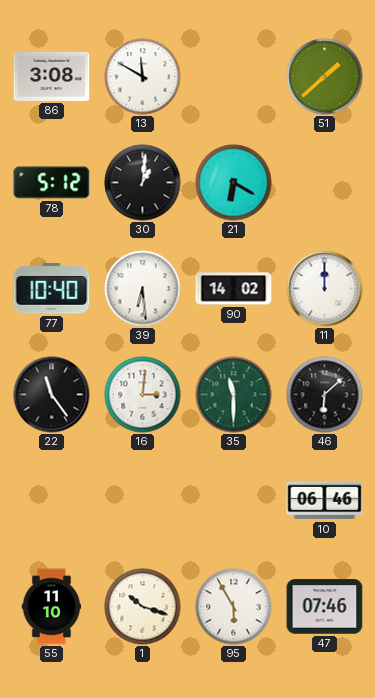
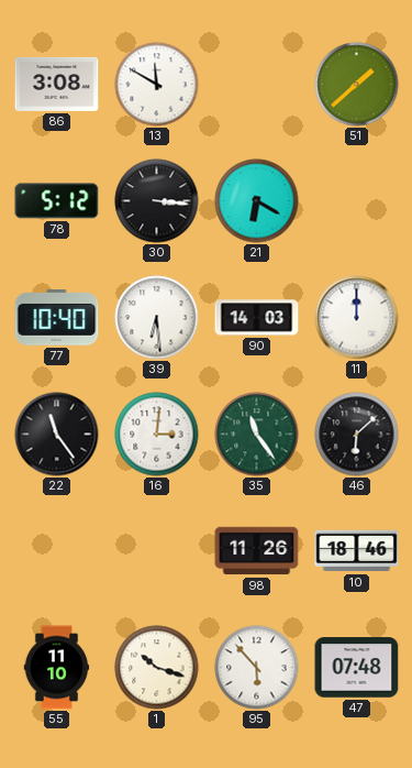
30: 1:01 -> 3:16 (157, 201)
90: 14:02 -> 14:03 (257, 318)
35: 11:30 -> 11:24 (257, 435)
98: none -> 11:26 (257, 551)
10: 06:46 -> 18:46 (357, 551)
95: 5:55 -> 5:53 (257, 668)
47: 07:46 -> 07:48 (357, 668)
